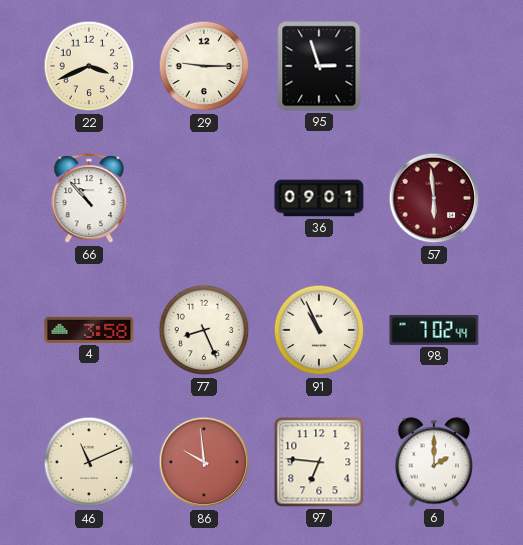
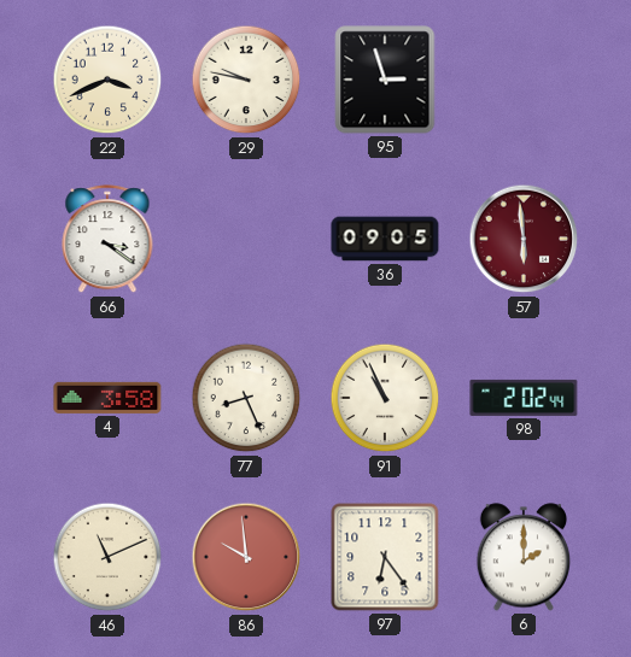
29: 9:15 -> 9:47 (246, 80)
66: 10:53 -> 3:21 (107, 240)
36: 09:01 -> 09:05 (385, 239)
98: 7:02 -> 2:02 (524, 398)
97: 6:46 -> 6:24 (385, 557)
